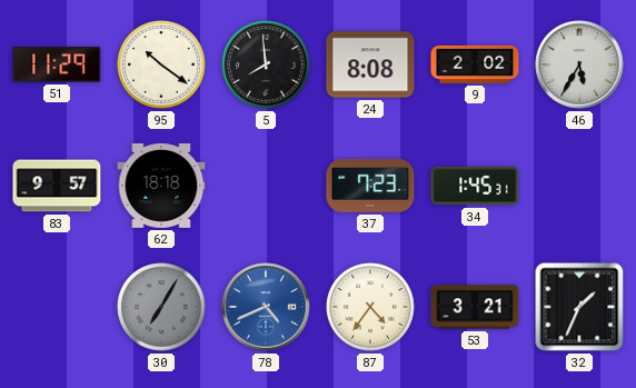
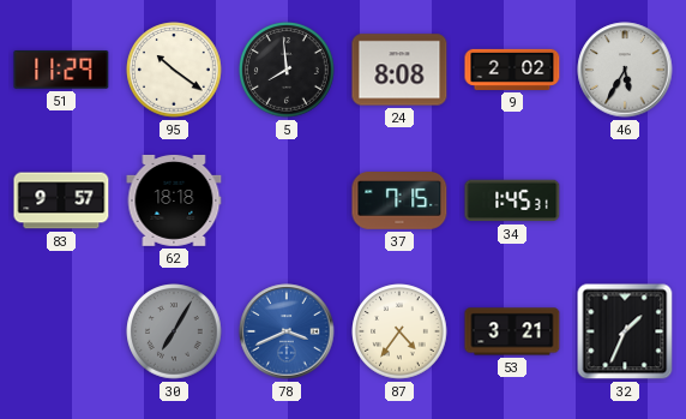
37: 7:23 -> 7:15 (399, 202)
78: 4:41 -> 3:41 (287, 331)
